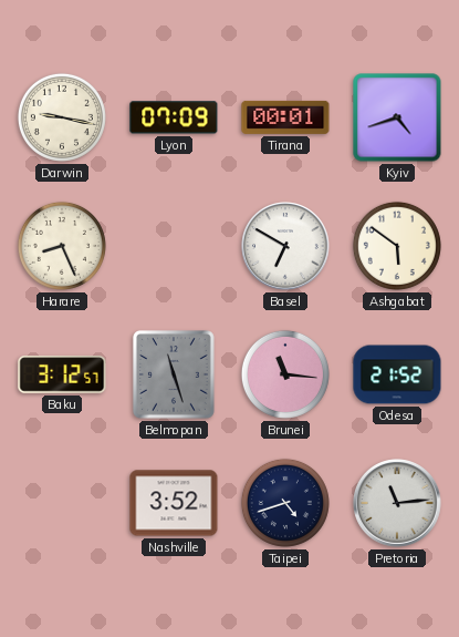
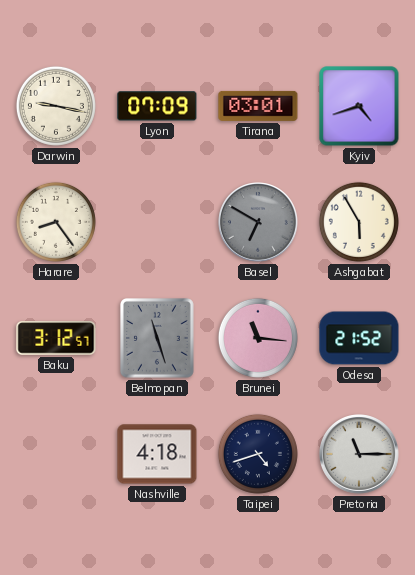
Tirana: 00:01 -> 03:01 (258, 106)
Harare: 8:26 -> 8:24 (56, 222)
Basel dial: white -> grey (258, 222)
Ashgabat: 5:51 -> 5:55 (359, 222)
Nashville: 3:52 -> 4:18 (157, 454)
Pretoria: 11:14 -> 11:15 (359, 454)
